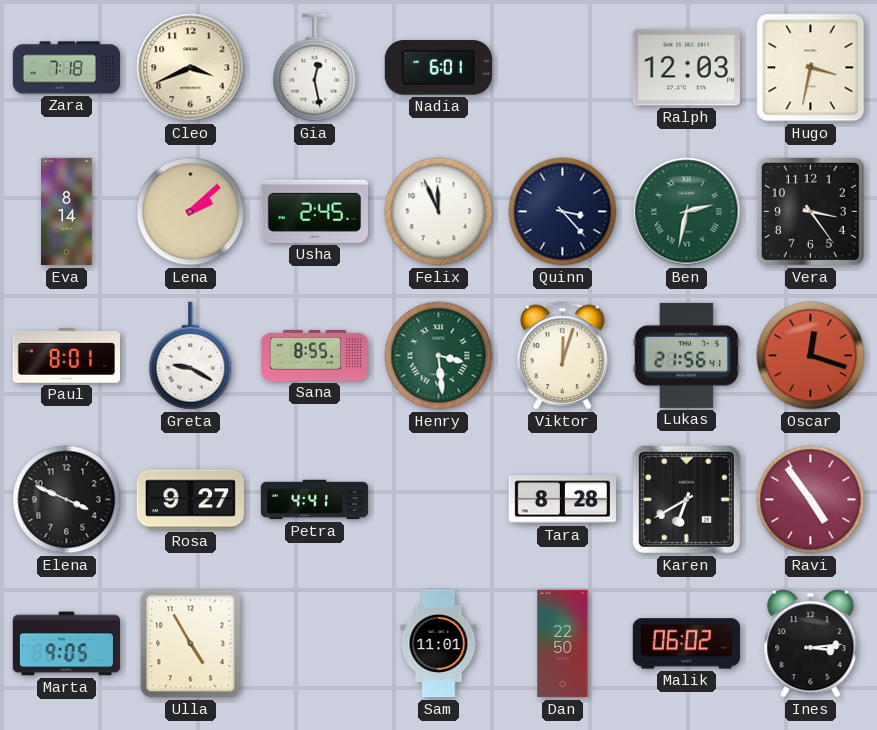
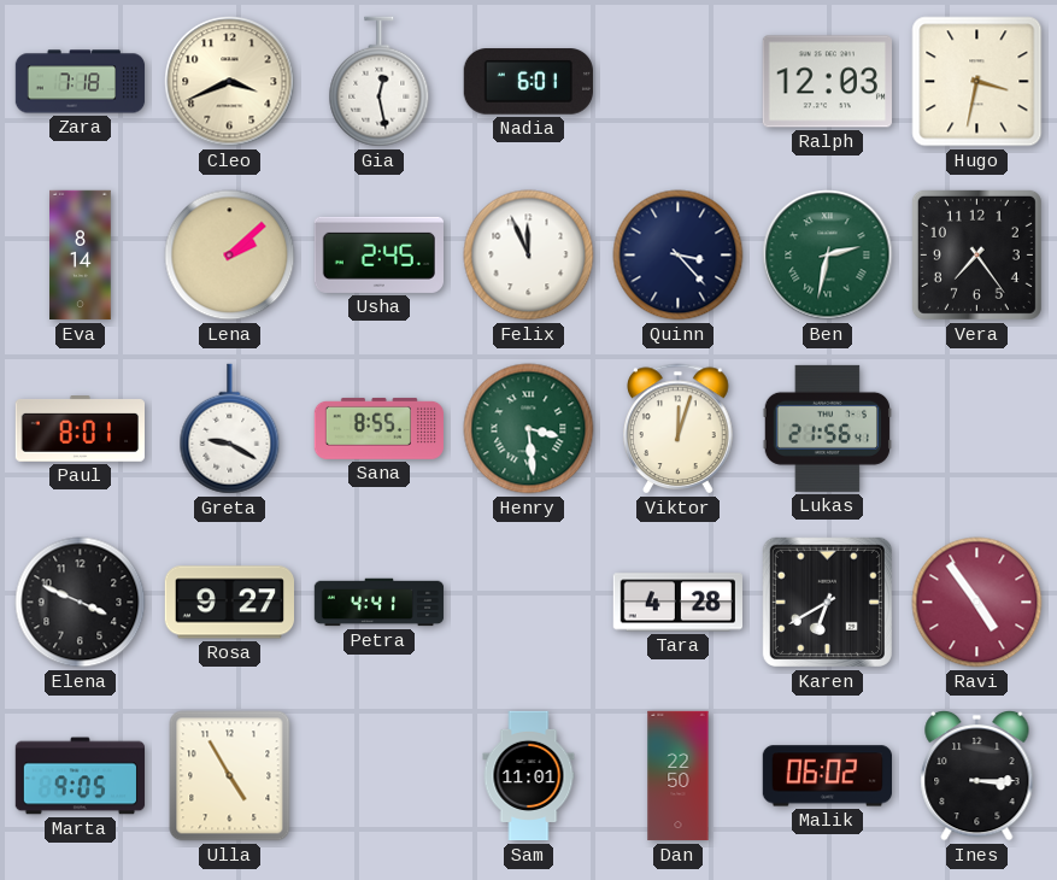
Vera: 3:24 -> 7:24 (976, 254)
Oscar: 12:18 -> none (811, 356)
Tara: 8:28 -> 4:28 (677, 603)
Ines: 3:14 -> 3:15 (977, 775)
